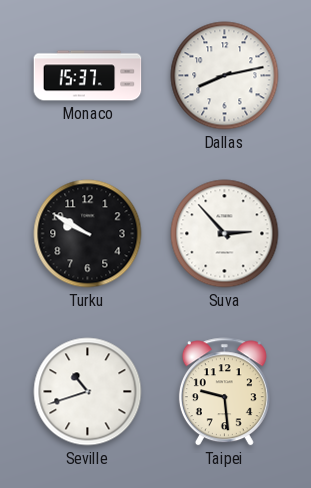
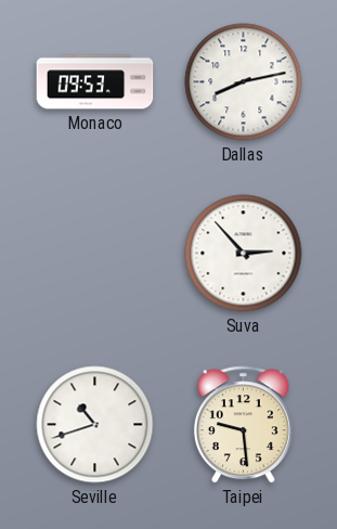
Monaco: 15:37 -> 09:53 (95, 82)
Turku: 9:50 -> none (88, 234)
